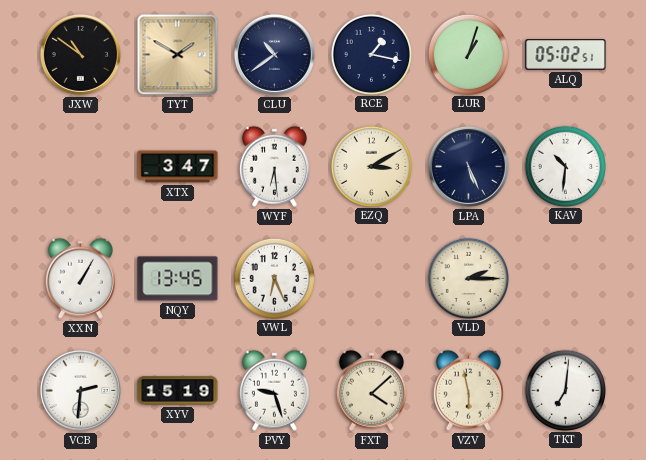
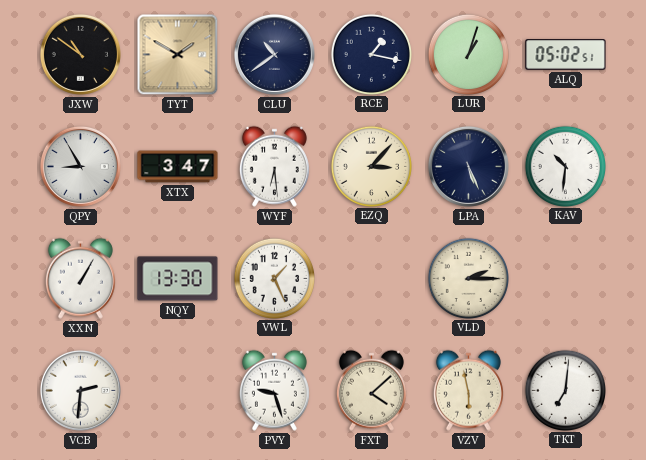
QPY: none -> 8:55 (80, 166)
EZQ: 3:10 -> 3:07 (371, 166)
NQY: 13:45 -> 13:30 (178, 279)
VWL: 6:26 -> 1:26 (274, 278)
XYV: 15:19 -> none (178, 391)
